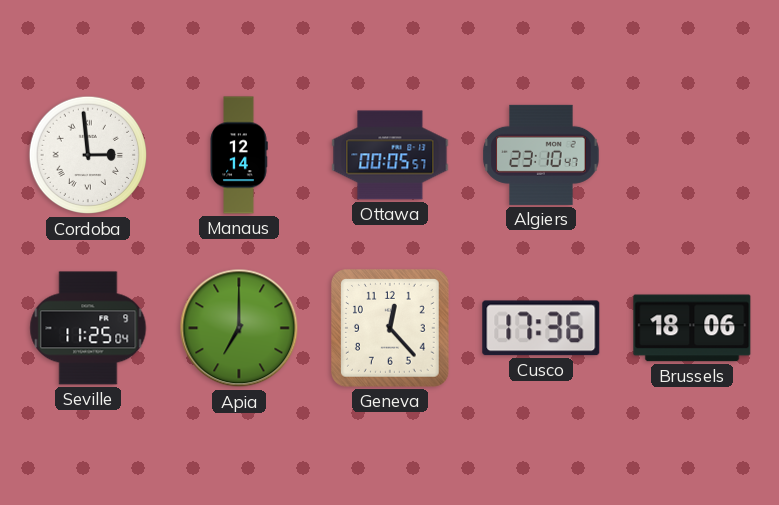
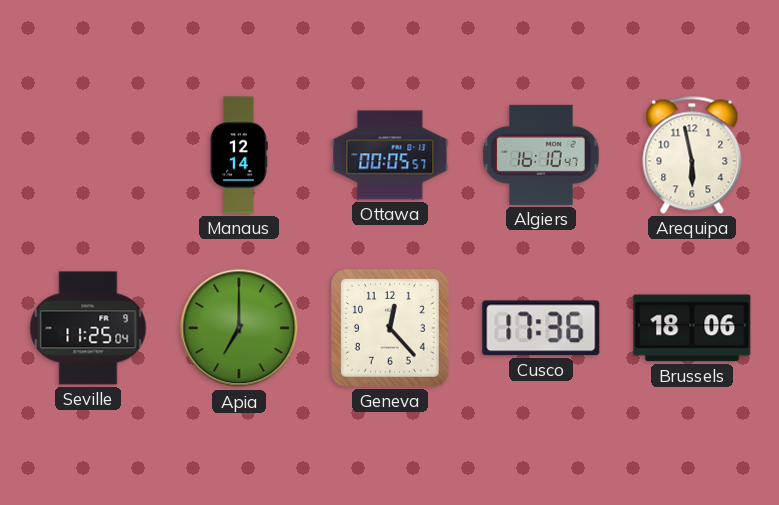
Cordoba: 2:59 -> none (88, 155)
Algiers: 23:10 -> 16:10 (541, 155)
Arequipa: none -> 5:58 (692, 155)
